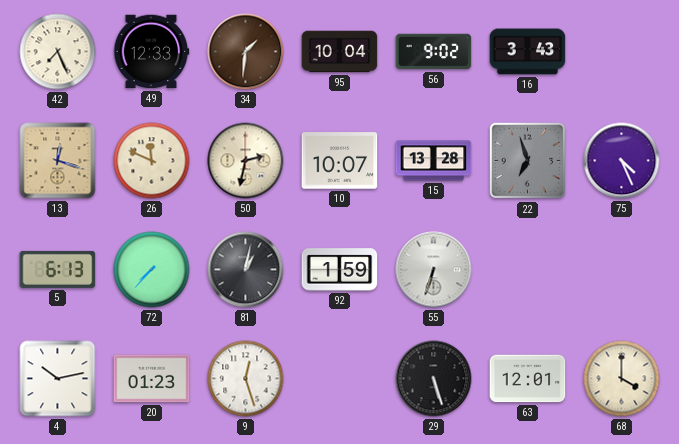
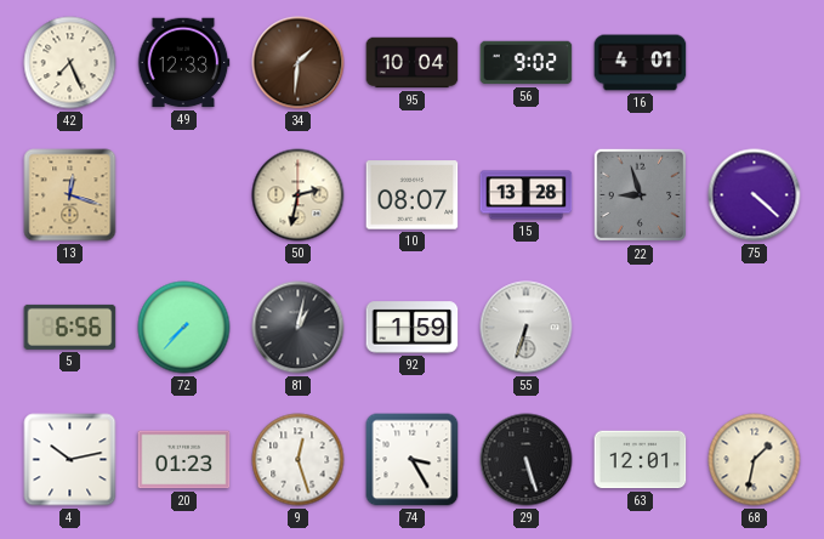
16: 3:43 -> 4:01 (641, 63)
26: 11:49 -> none (152, 161)
10: 10:07 -> 08:07 (413, 195)
22: 6:57 -> 8:57 (641, 195)
75: 4:26 -> 4:22 (755, 195)
5: 6:13 -> 6:56 (70, 327)
74: none -> 3:25 (413, 460)
68: 4:00 -> 1:32 (755, 460)
